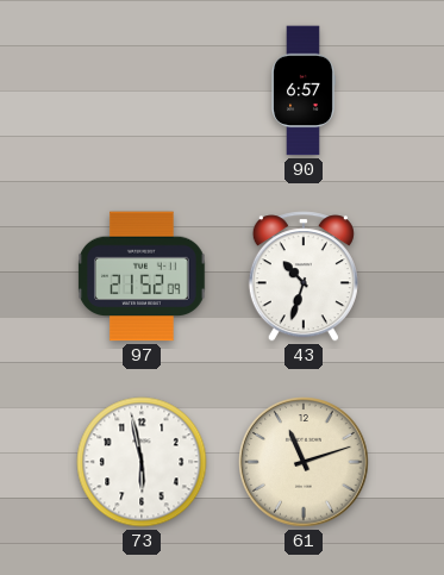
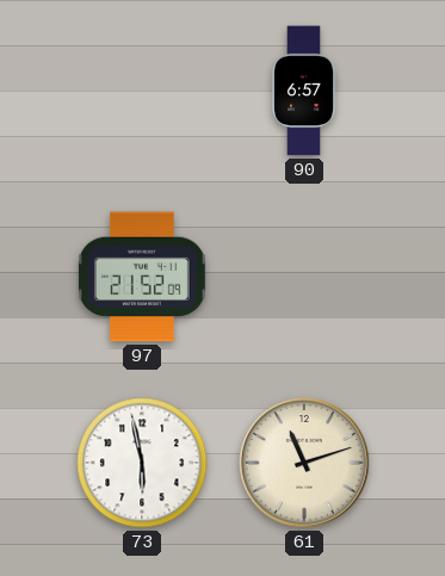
43: 10:33 -> none (304, 276)
